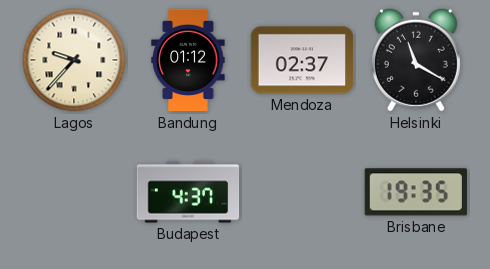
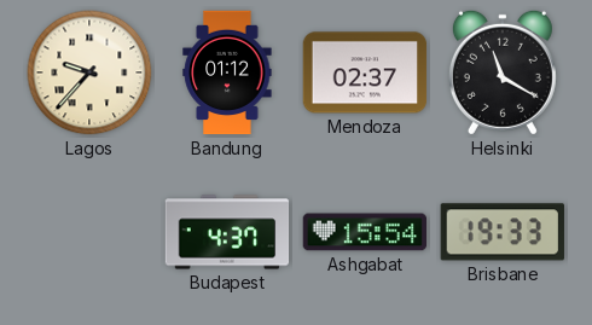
Ashgabat: none -> 15:54 (365, 232)
Brisbane: 19:35 -> 19:33 (503, 232)
